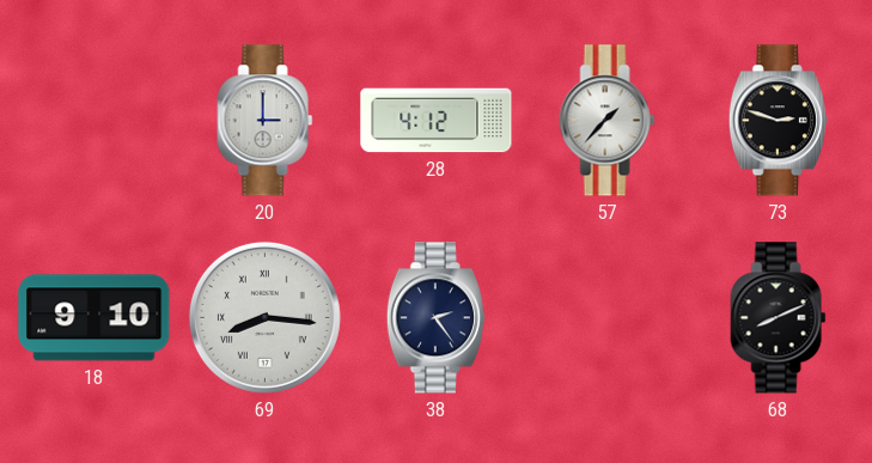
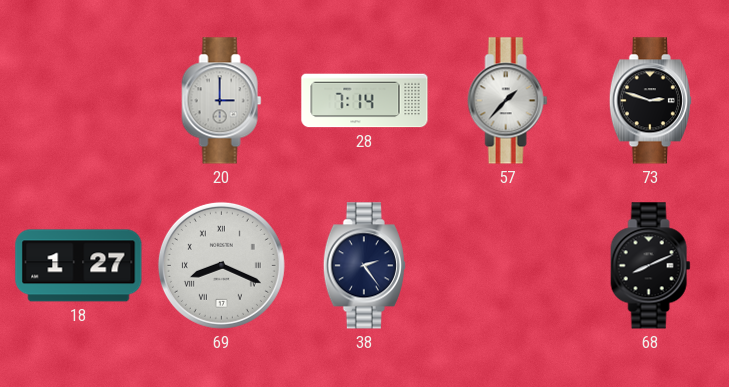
28: 4:12 -> 7:14 (365, 101)
18: 9:10 -> 1:27 (79, 266)
69: 8:16 -> 8:19 (221, 265)
